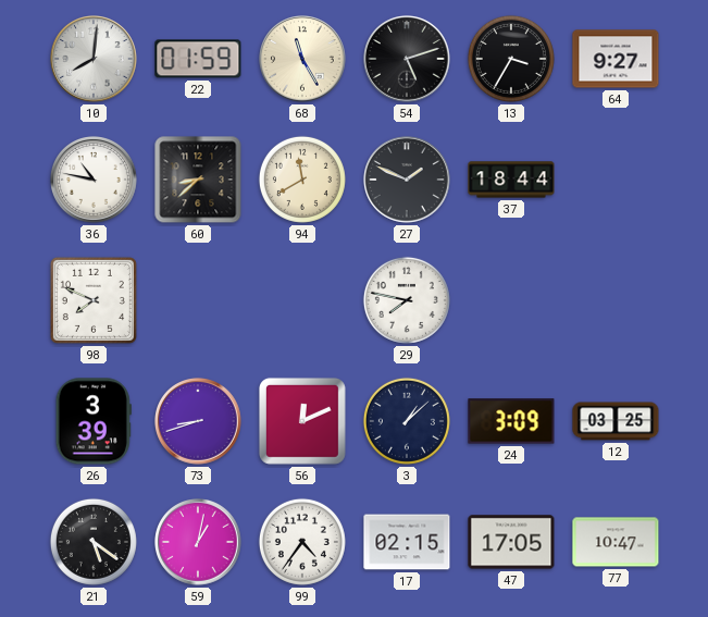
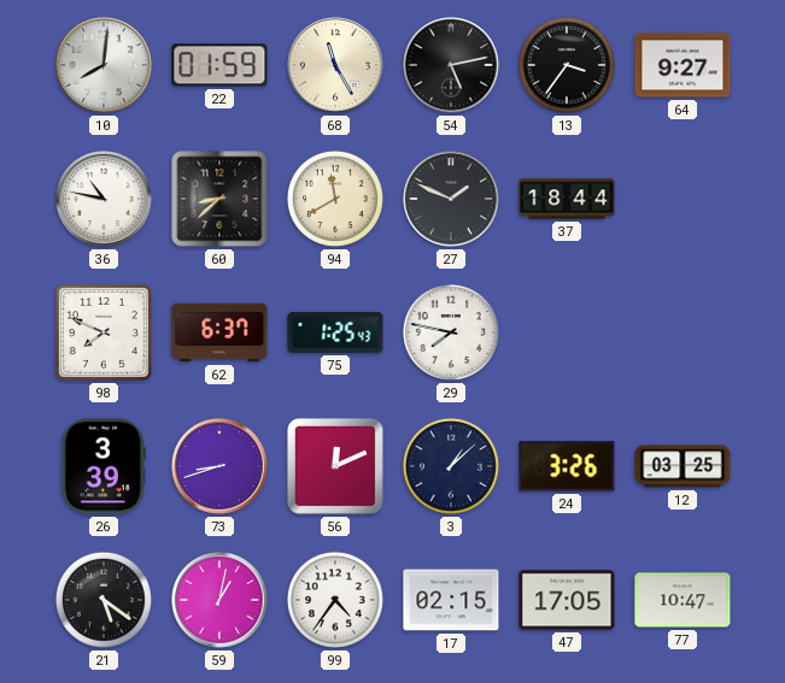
54: 5:12 -> 5:13 (452, 65)
13: 3:35 -> 3:36 (567, 65)
62: none -> 6:37 (219, 332)
75: none -> 1:25 (335, 332)
24: 3:09 -> 3:26 (567, 466)
